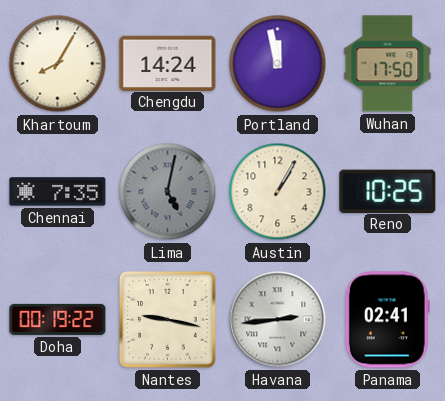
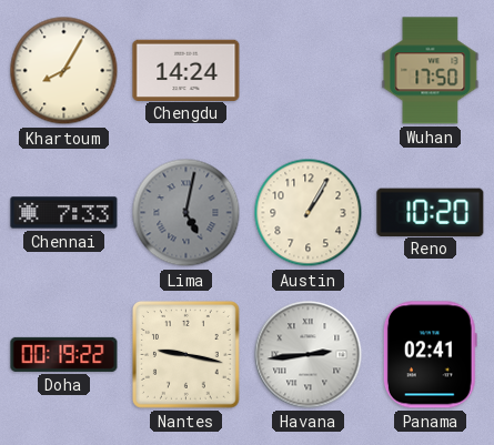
Portland: 11:58 -> none (278, 64)
Chennai: 7:35 -> 7:33 (64, 213)
Reno: 10:25 -> 10:20 (431, 212)
